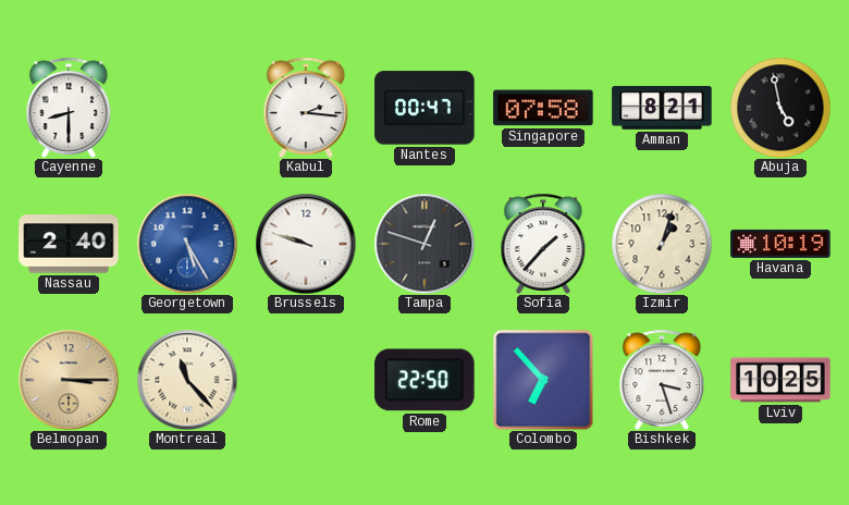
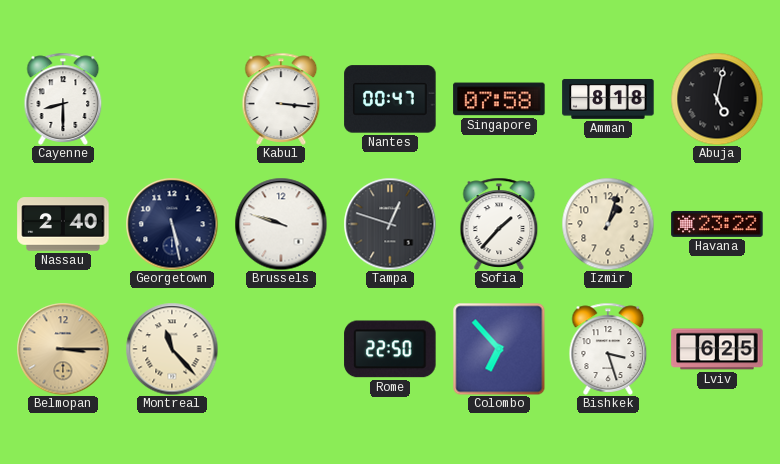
Kabul: 2:16 -> 3:16 (281, 99)
Amman: 8:21 -> 8:18 (608, 99)
Abuja: 4:58 -> 5:02 (717, 99)
Georgetown: 5:25 -> 5:28 (172, 224)
Georgetown dial: blue -> navy (172, 224)
Havana: 10:19 -> 23:22 (717, 224)
Lviv: 10:25 -> 6:25 (717, 349)
